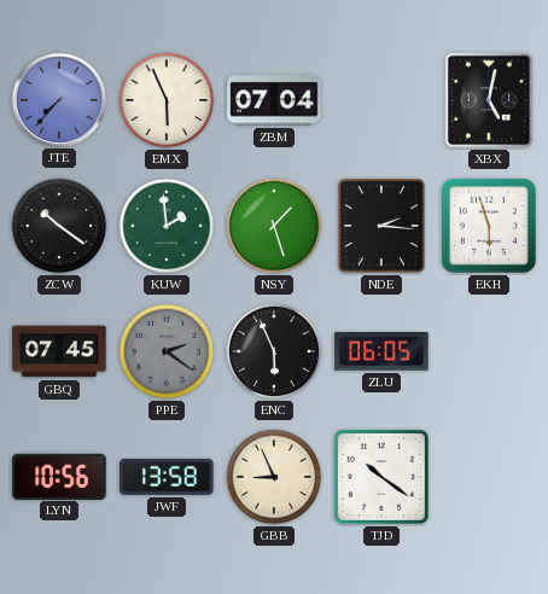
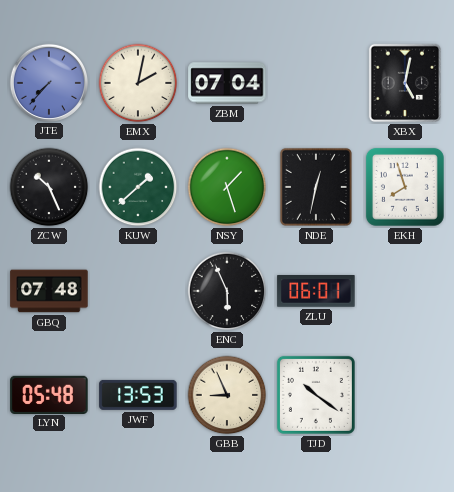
EMX: 5:56 -> 2:02 (138, 83)
ZCW: 10:21 -> 10:26 (49, 187)
KUW: 1:59 -> 1:38 (138, 187)
NDE: 2:16 -> 12:32 (316, 187)
EKH: 5:57 -> 7:57 (405, 187)
GBQ: 07:45 -> 07:48 (49, 291)
PPE: 2:21 -> none (167, 351)
ZLU: 06:05 -> 06:01 (316, 292)
LYN: 10:56 -> 05:48 (49, 394)
JWF: 13:58 -> 13:53 (138, 395)
